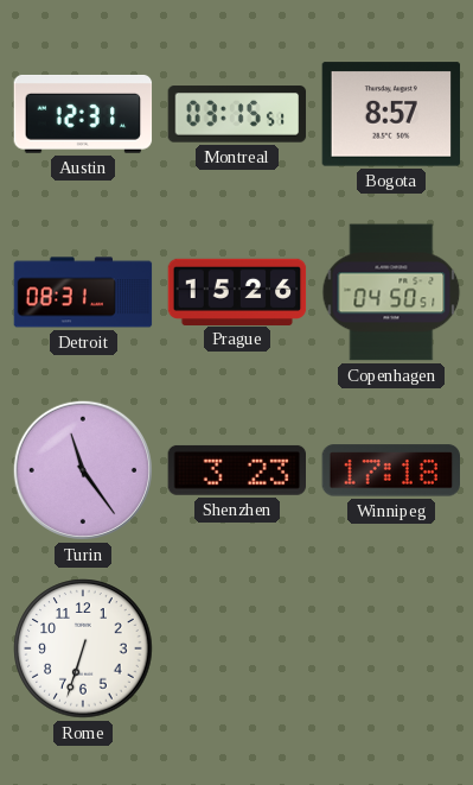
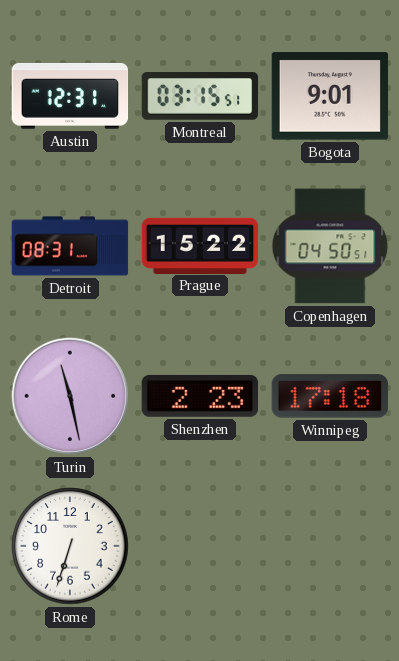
Bogota: 8:57 -> 9:01 (330, 96)
Prague: 15:26 -> 15:22 (200, 245)
Turin: 11:24 -> 11:28 (70, 396)
Shenzhen: 3:23 -> 2:23 (199, 396)
